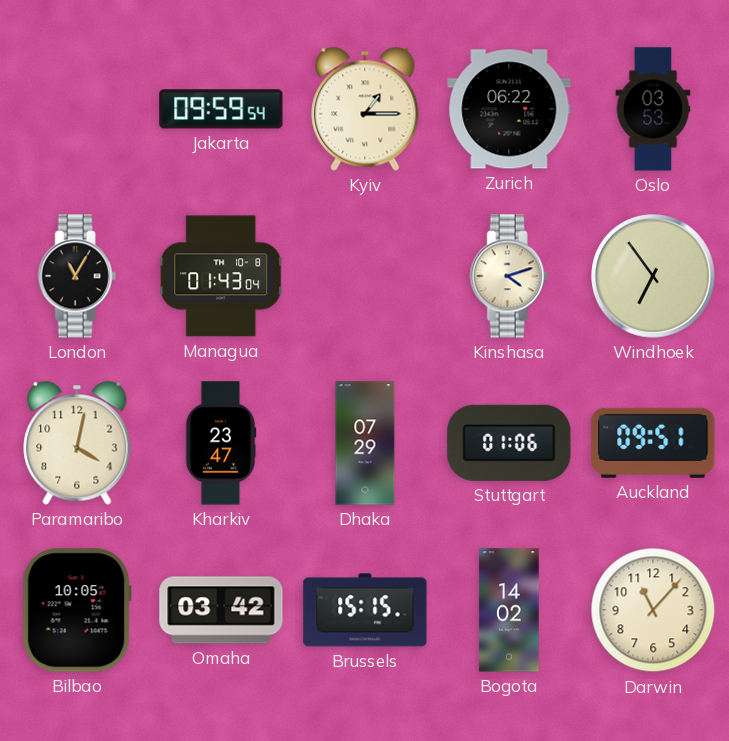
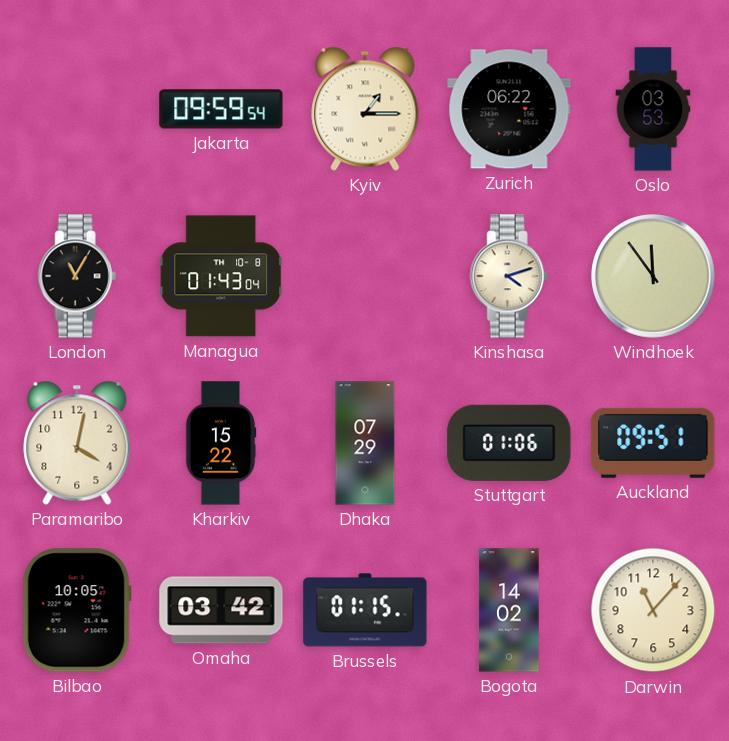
Windhoek: 6:54 -> 11:54 (654, 277)
Kharkiv: 23:47 -> 15:22 (221, 443)
Brussels: 15:15 -> 01:15 (365, 610)
